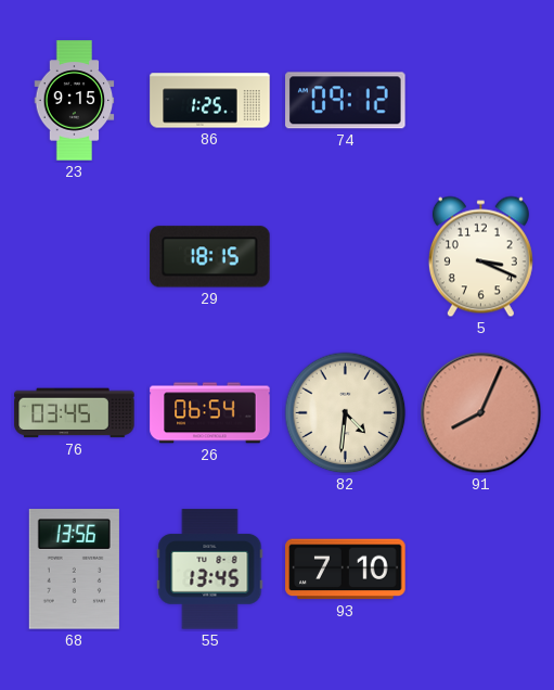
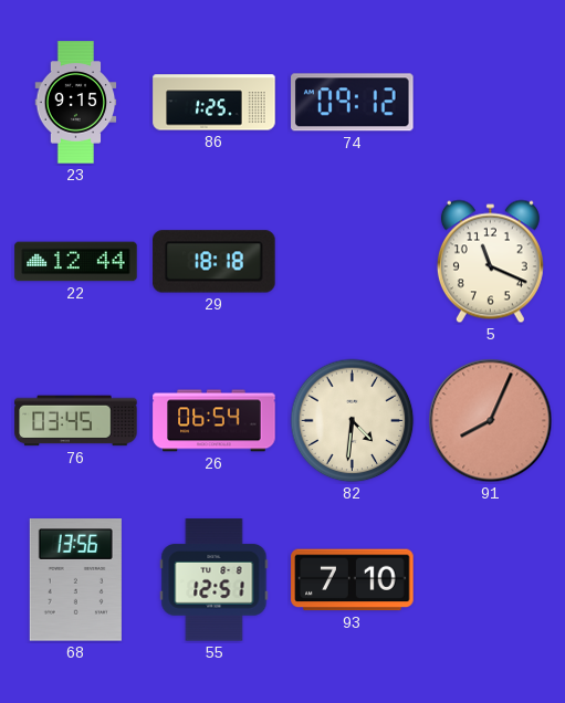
22: none -> 12:44 (76, 262)
29: 18:15 -> 18:18 (215, 262)
5: 3:19 -> 11:19 (490, 262)
55: 13:45 -> 12:51 (215, 580)
